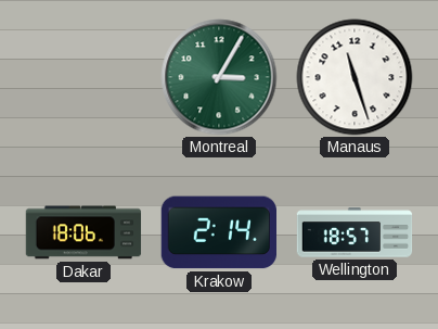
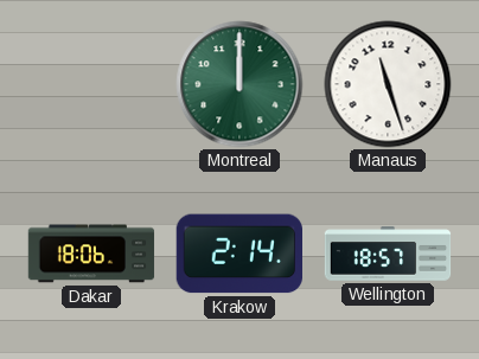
Montreal: 3:05 -> 12:00 (239, 84)
